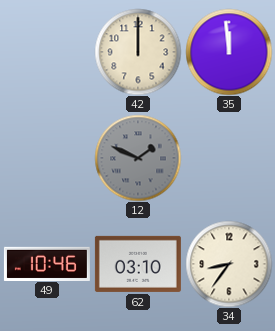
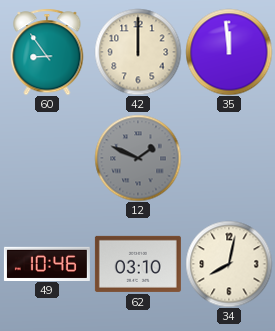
60: none -> 8:54 (47, 52)
34: 8:36 -> 8:02 (229, 264)
